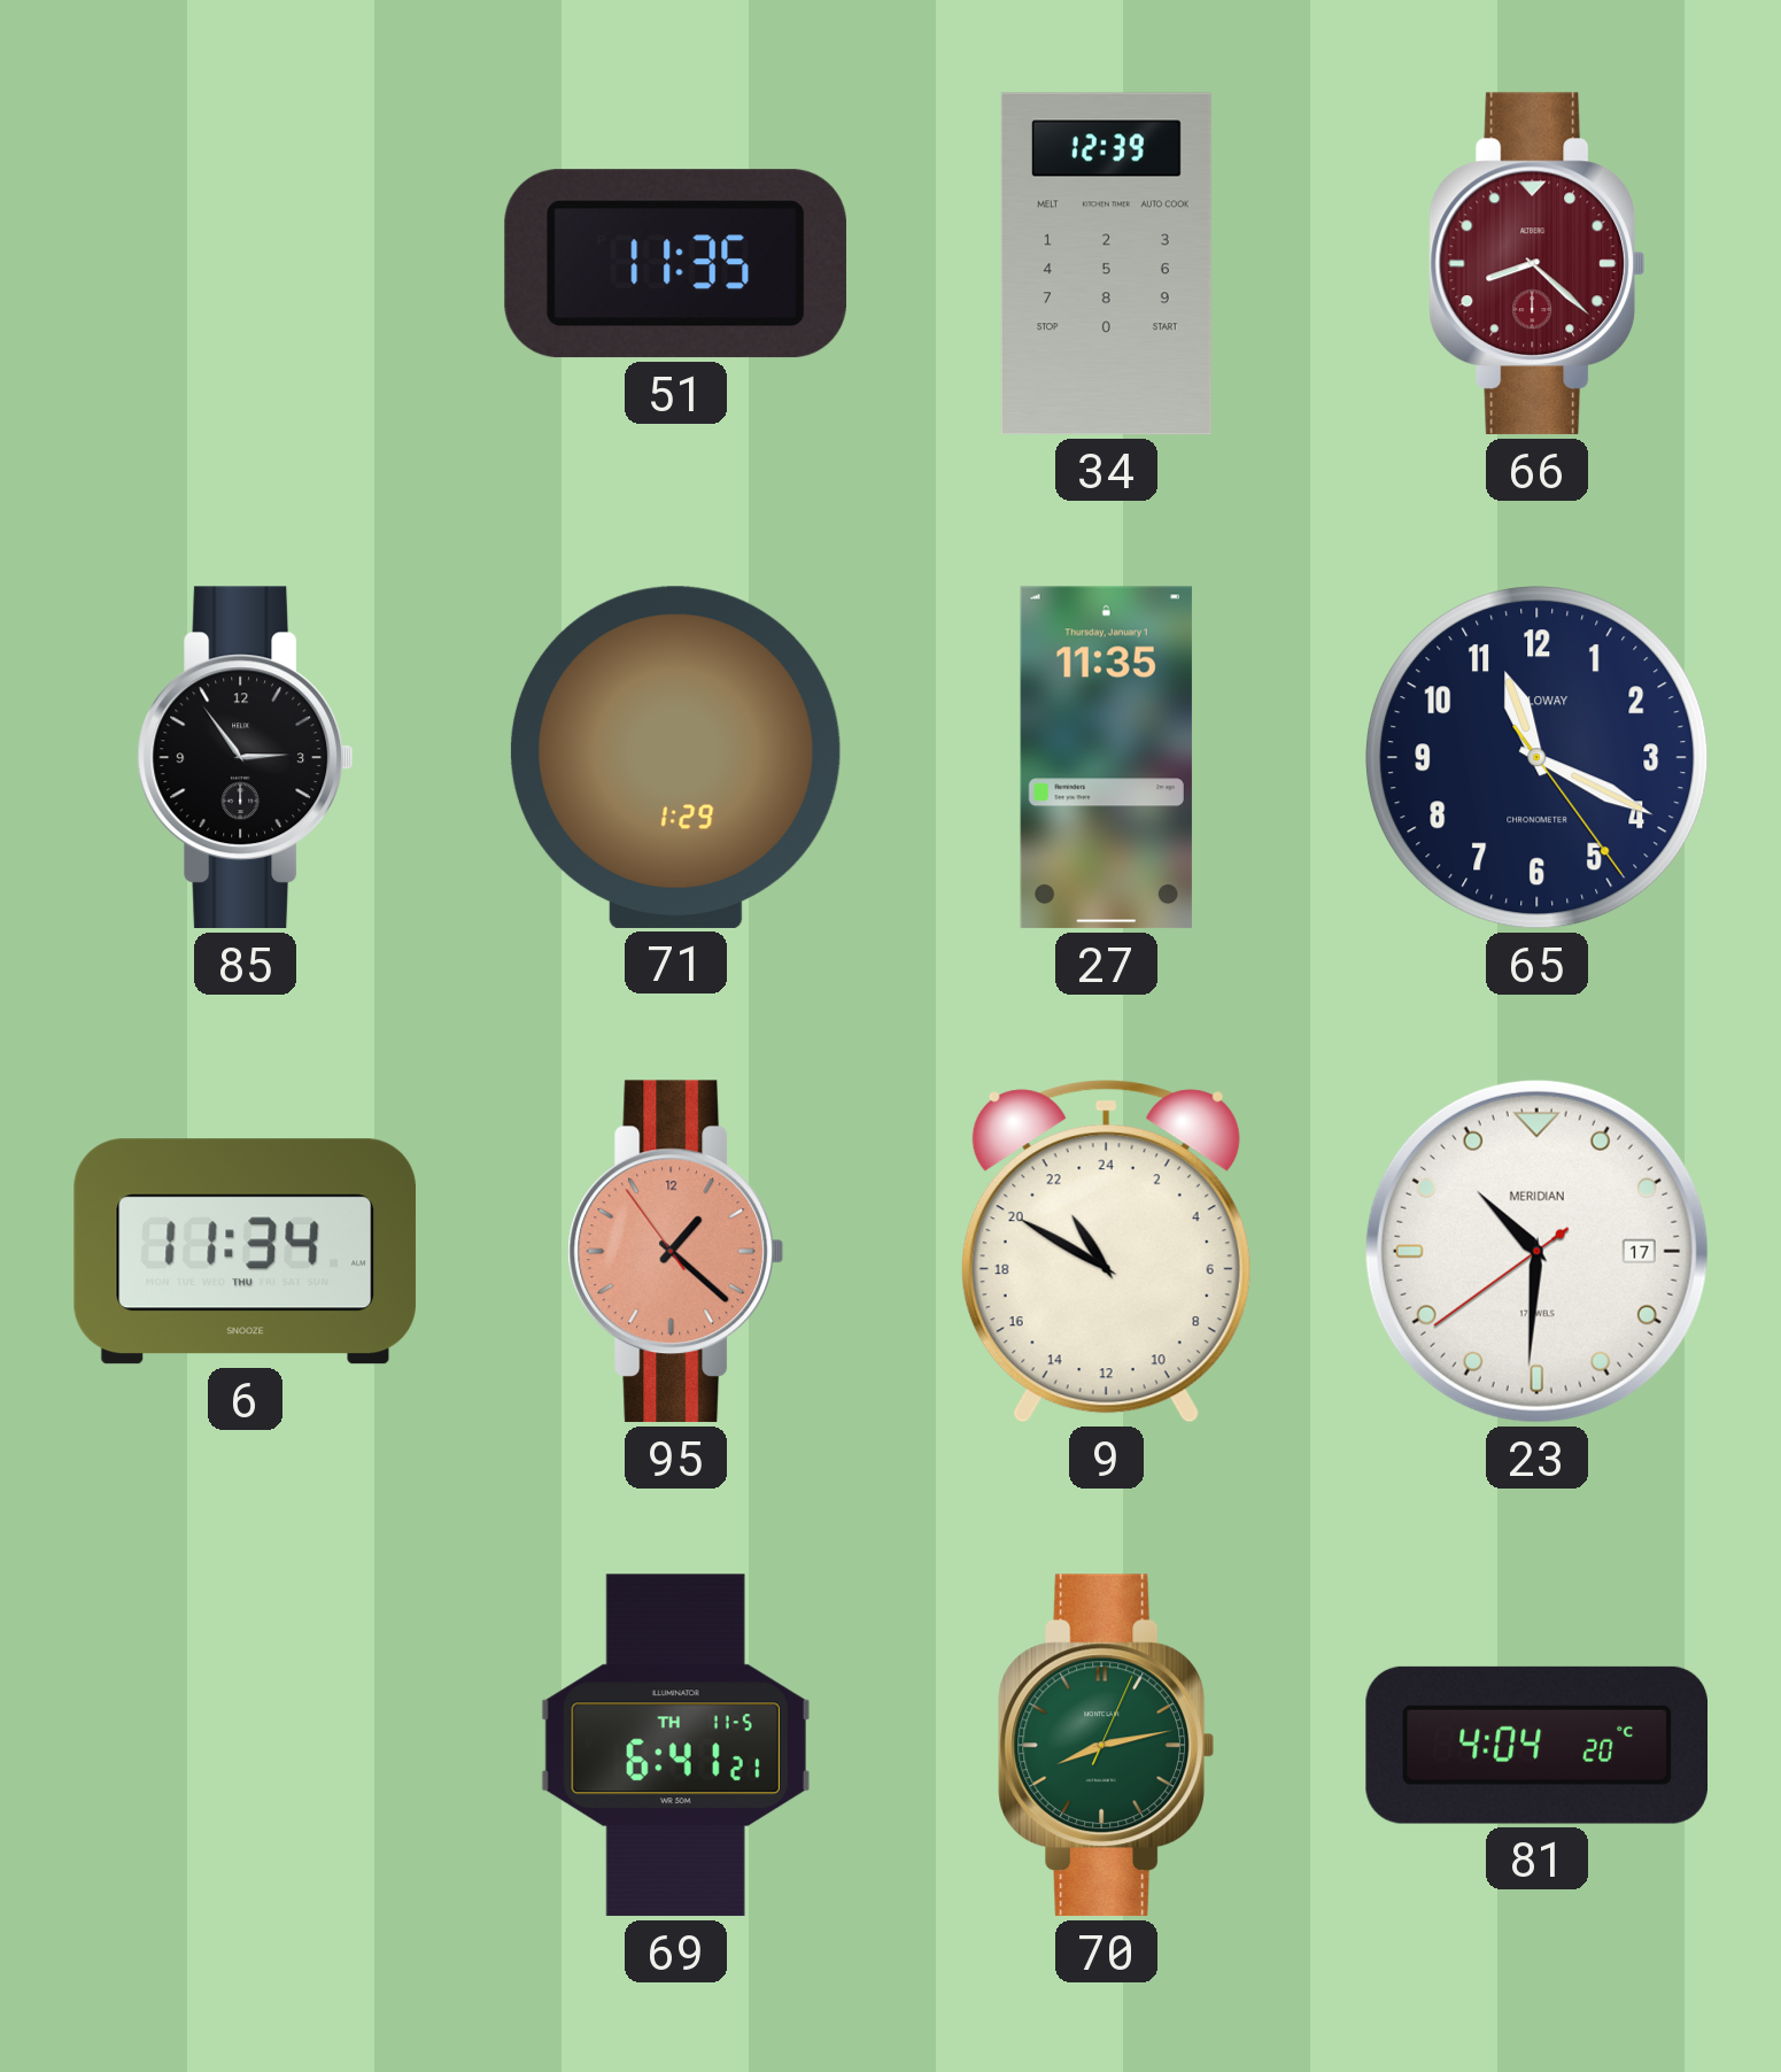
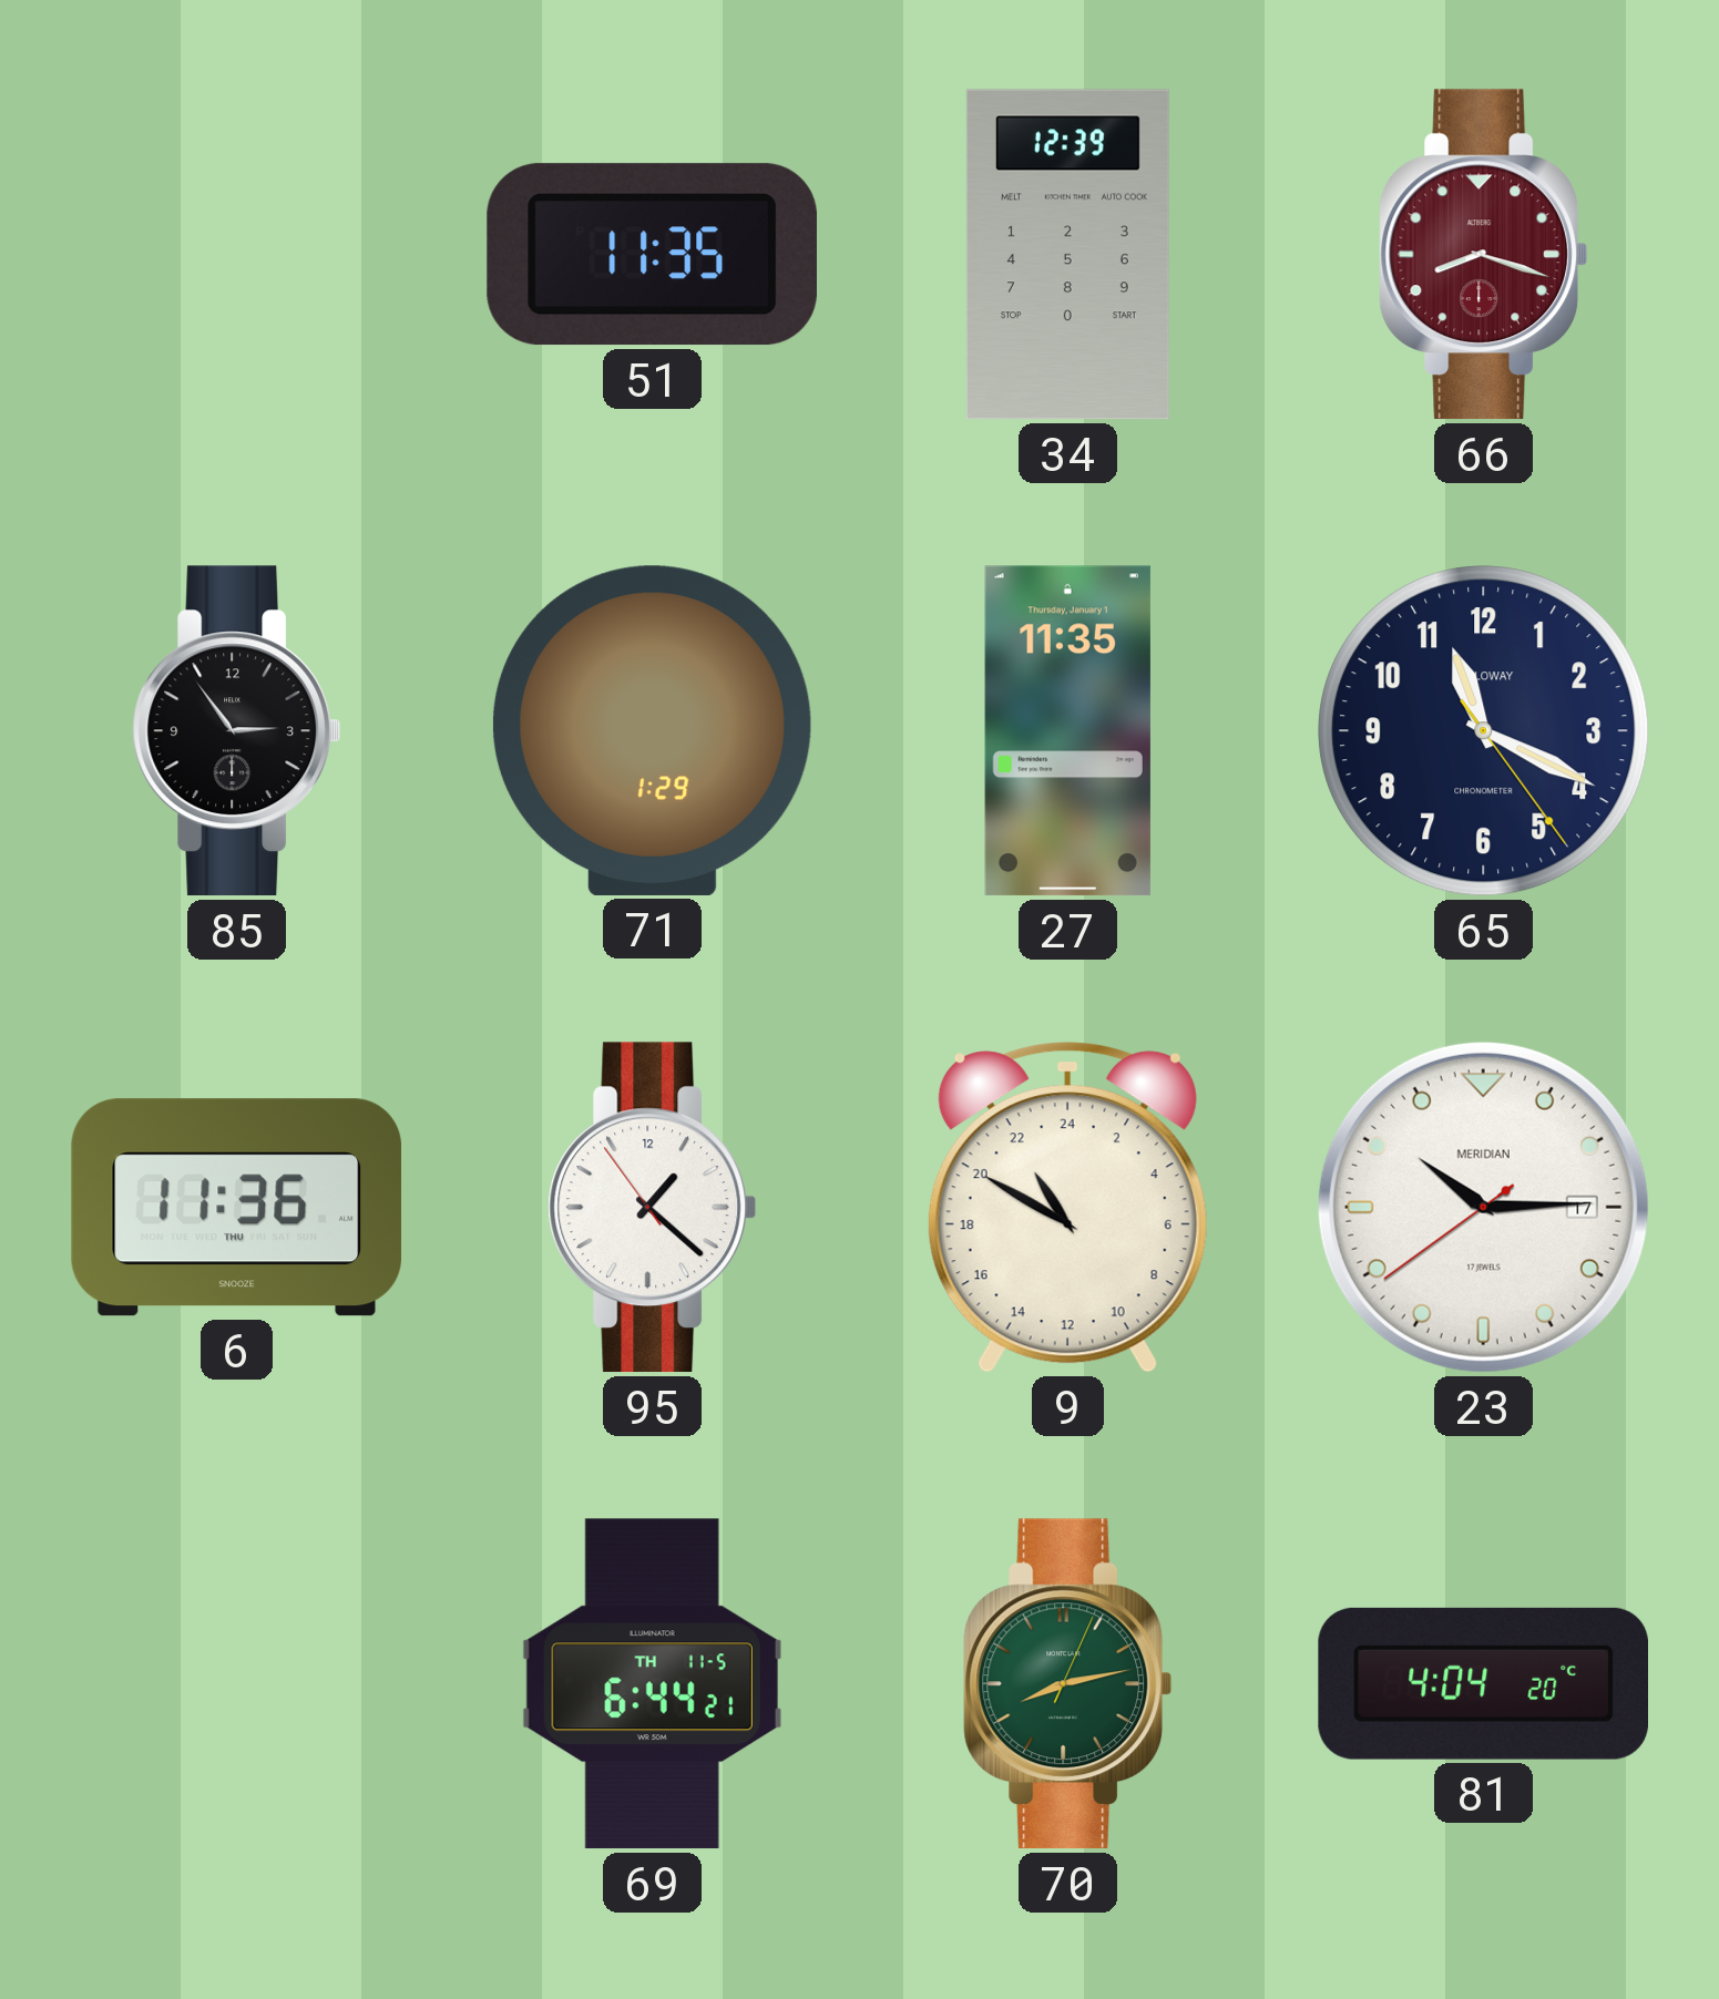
66: 8:22 -> 8:18 (1484, 255)
6: 11:34 -> 11:36 (237, 1208)
95 dial: salmon -> white (653, 1208)
23: 10:30 -> 10:14 (1483, 1207)
69: 6:41 -> 6:44 (652, 1684)
